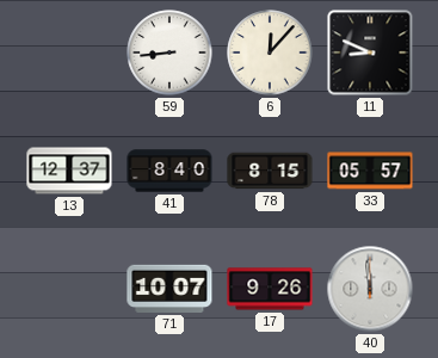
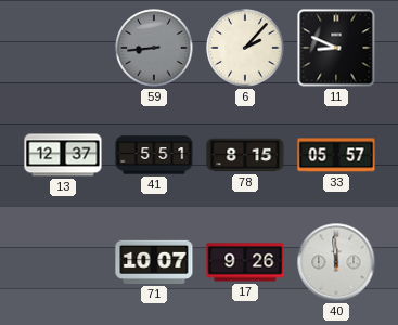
59 dial: white -> grey (154, 48)
6: 12:07 -> 2:07 (245, 48)
41: 8:40 -> 5:51 (154, 155)
